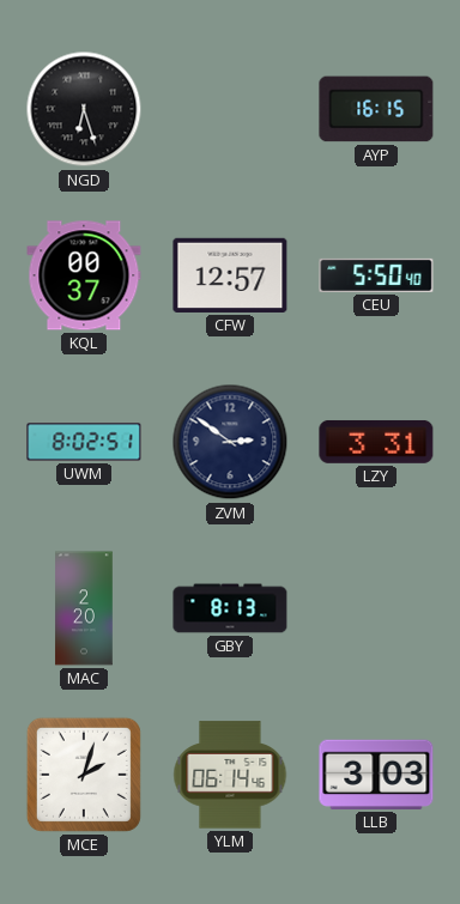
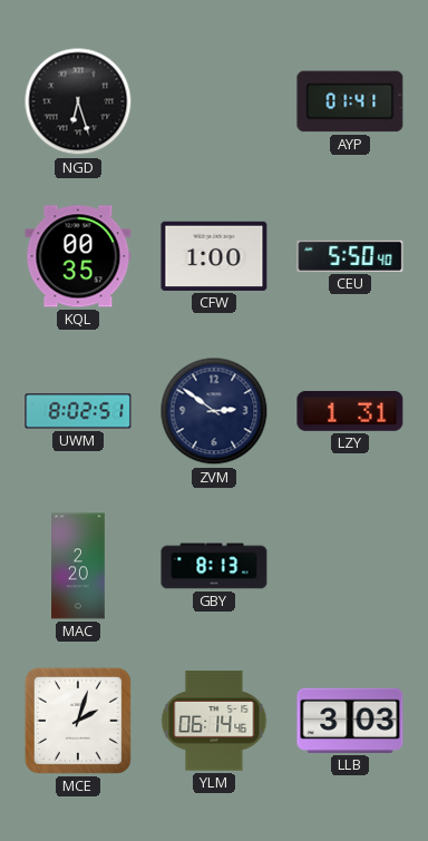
AYP: 16:15 -> 01:41 (350, 101)
KQL: 00:37 -> 00:35 (78, 256)
CFW: 12:57 -> 1:00 (214, 256)
LZY: 3:31 -> 1:31 (350, 411)
